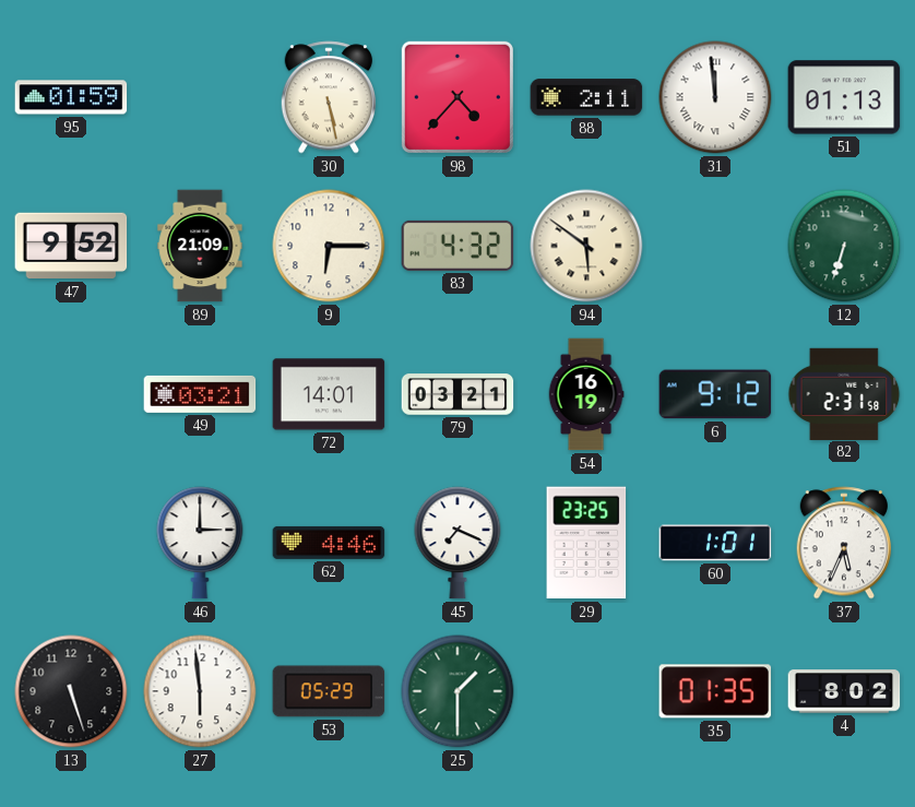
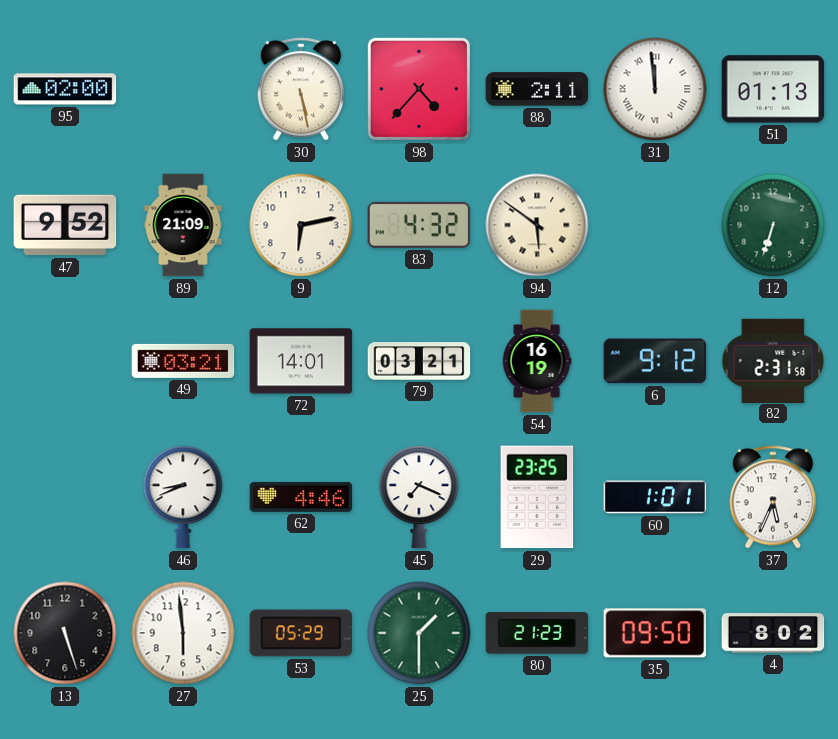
95: 01:59 -> 02:00 (65, 89)
9: 6:15 -> 6:13 (301, 225)
46: 3:00 -> 8:41 (183, 497)
80: none -> 21:23 (537, 633)
35: 01:35 -> 09:50 (655, 633)
